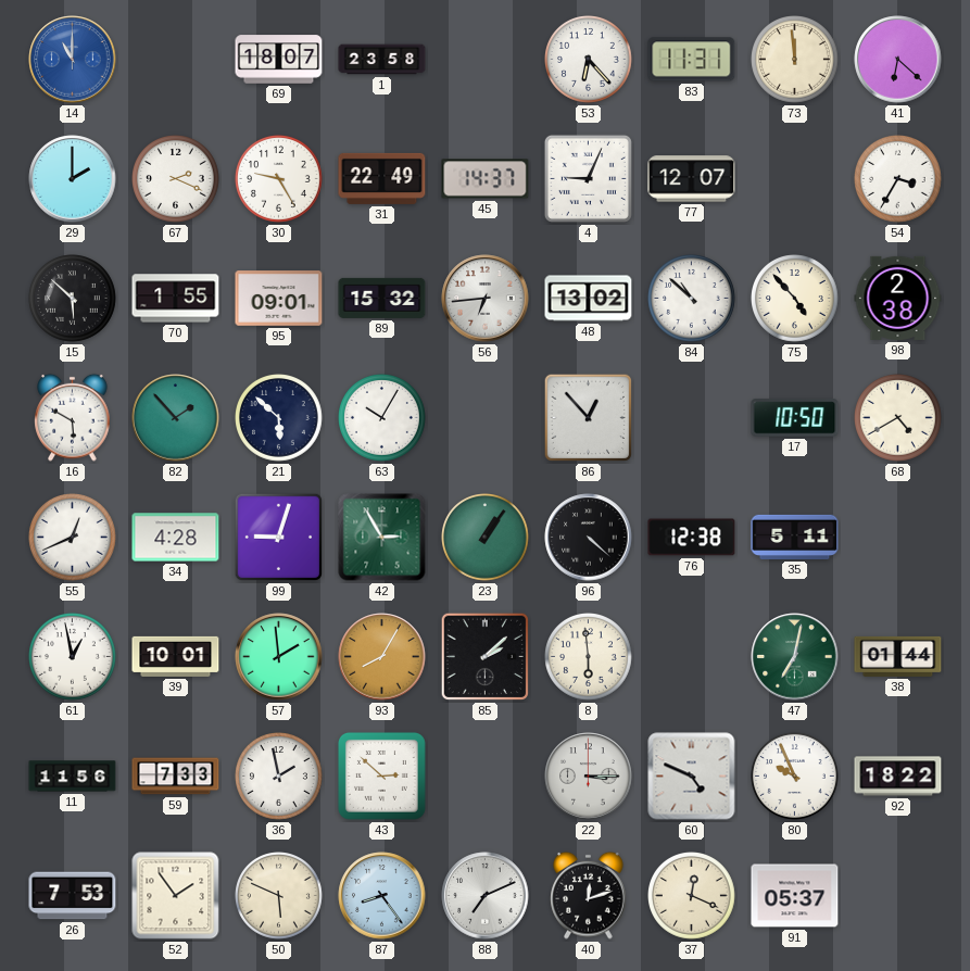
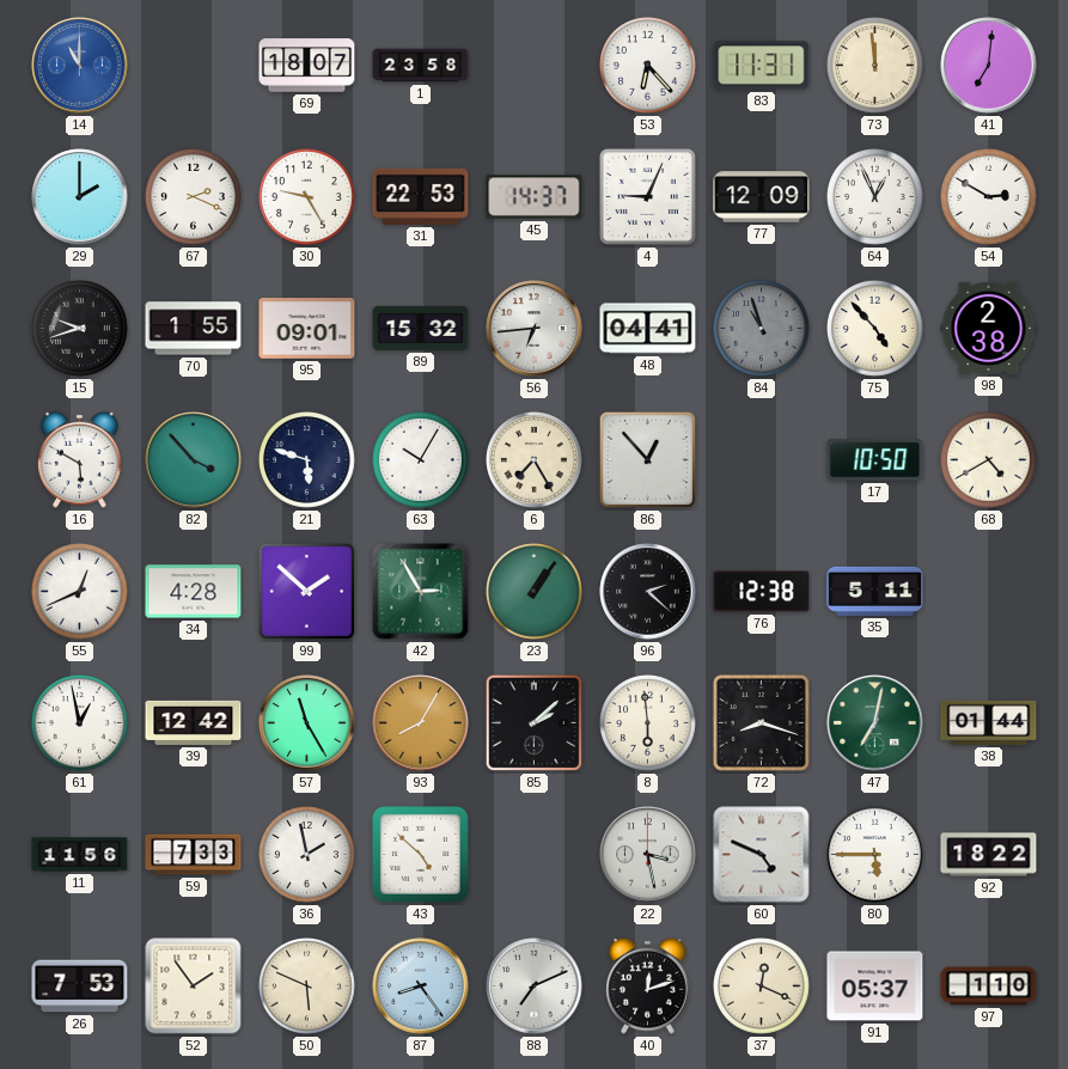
41: 6:22 -> 7:01 (989, 66)
31: 22:49 -> 22:53 (421, 196)
77: 12:07 -> 12:09 (762, 197)
64: none -> 12:56 (875, 197)
54: 3:35 -> 2:50 (989, 197)
15: 5:52 -> 9:42 (80, 329)
48: 13:02 -> 04:41 (648, 329)
84: 10:52 -> 10:57 (762, 329)
84 dial: white -> grey (762, 329)
82: 1:53 -> 3:53 (194, 460)
21: 5:52 -> 5:48 (307, 460)
6: none -> 7:25 (535, 460)
99: 9:03 -> 1:52 (307, 592)
96: 4:22 -> 2:22 (648, 592)
39: 10:01 -> 12:42 (194, 722)
57: 1:59 -> 11:25 (307, 723)
72: none -> 8:18 (761, 722)
43: 2:52 -> 4:52 (420, 854)
22: 3:15 -> 3:28 (648, 855)
80: 9:56 -> 5:45 (875, 855)
97: none -> 1:10 (989, 986)
